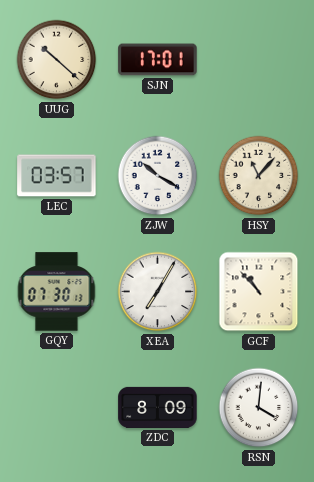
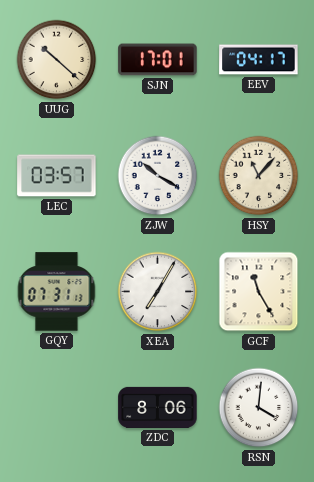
EEV: none -> 04:17 (259, 60)
GQY: 07:30 -> 07:31 (57, 292)
GCF: 10:53 -> 11:25 (259, 292)
ZDC: 8:09 -> 8:06 (158, 407)
